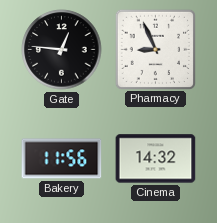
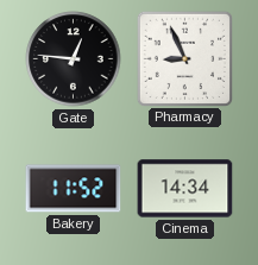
Bakery: 11:56 -> 11:52 (74, 189)
Cinema: 14:32 -> 14:34 (185, 189)
